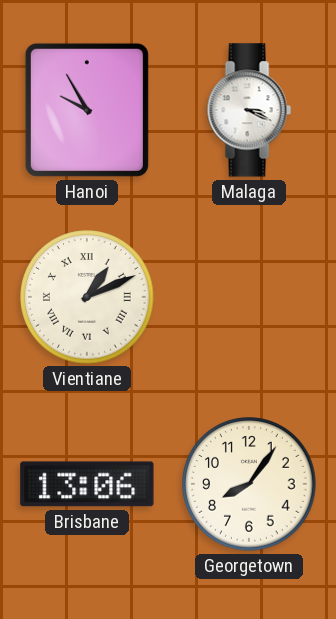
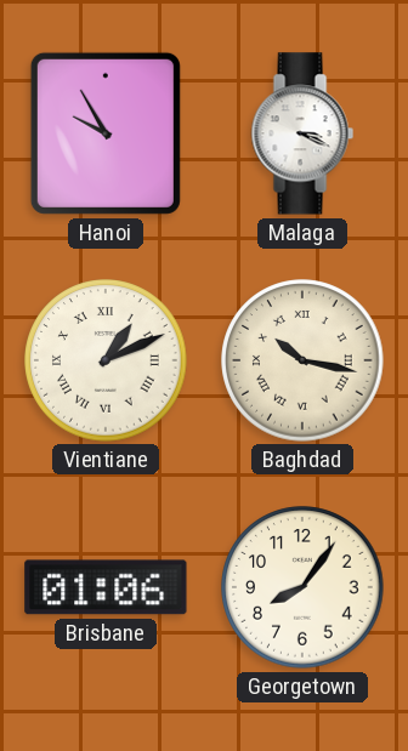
Baghdad: none -> 10:17 (302, 360)
Brisbane: 13:06 -> 01:06 (106, 587)
